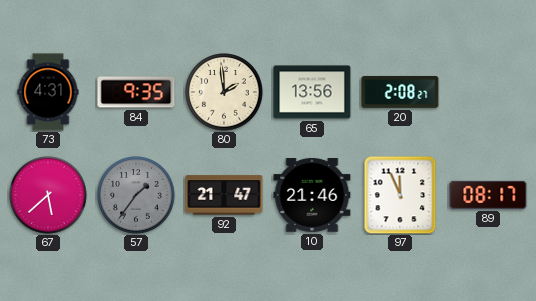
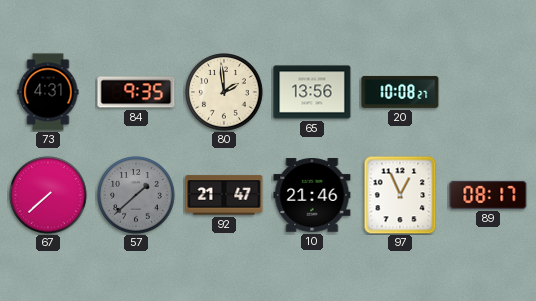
20: 2:08 -> 10:08 (400, 92)
67: 5:38 -> 7:38 (48, 195)
57: 1:36 -> 1:38 (136, 195)
97: 11:56 -> 12:56 (400, 195)
